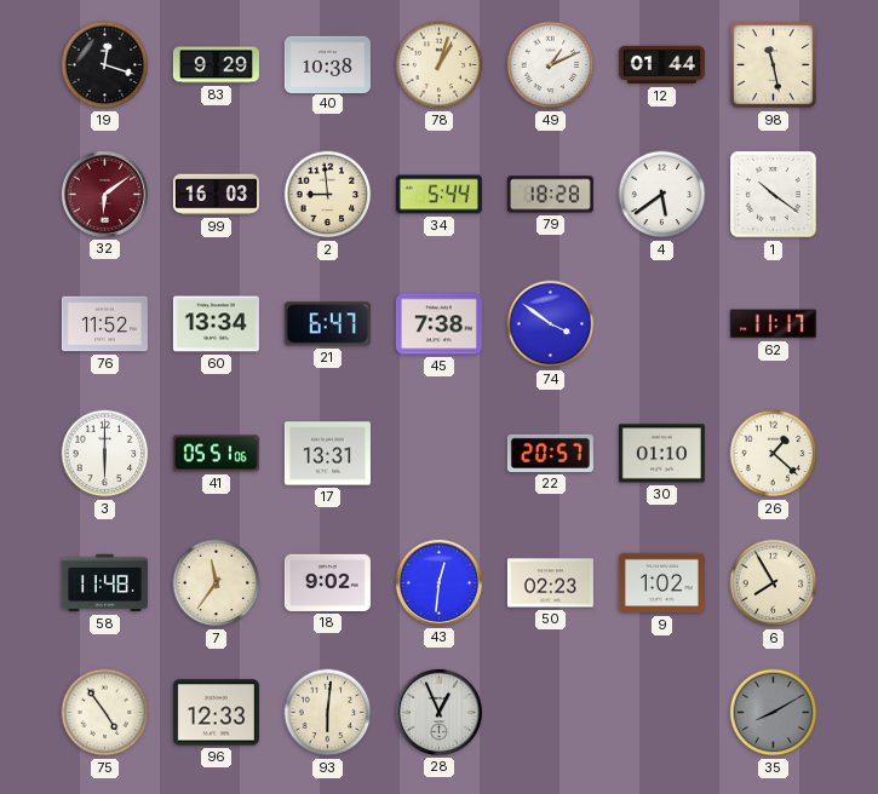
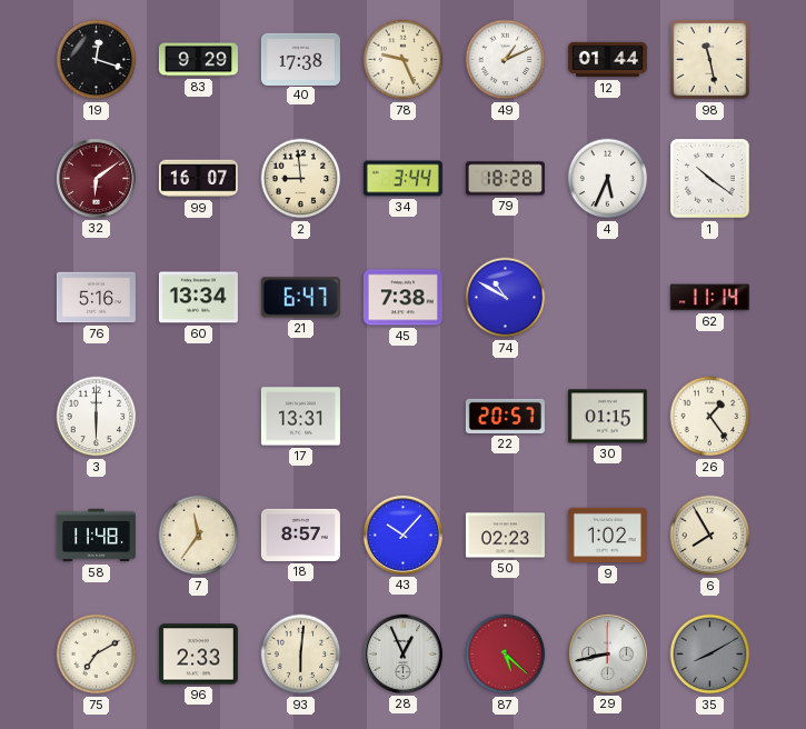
40: 10:38 -> 17:38 (300, 59)
78: 1:03 -> 9:26 (404, 60)
99: 16:03 -> 16:07 (198, 179)
34: 5:44 -> 3:44 (402, 179)
4: 5:39 -> 5:34 (608, 179)
76: 11:52 -> 5:16 (96, 298)
74: 3:51 -> 10:50 (506, 298)
62: 11:17 -> 11:14 (709, 298)
41: 05:51 -> none (216, 454)
30: 01:10 -> 01:15 (607, 417)
26: 1:22 -> 1:24 (710, 417)
18: 9:02 -> 8:57 (300, 535)
43: 12:31 -> 10:07 (402, 535)
75: 4:54 -> 7:10 (97, 655)
96: 12:33 -> 2:33 (198, 655)
87: none -> 5:22 (506, 655)
29: none -> 8:43 (607, 653)
